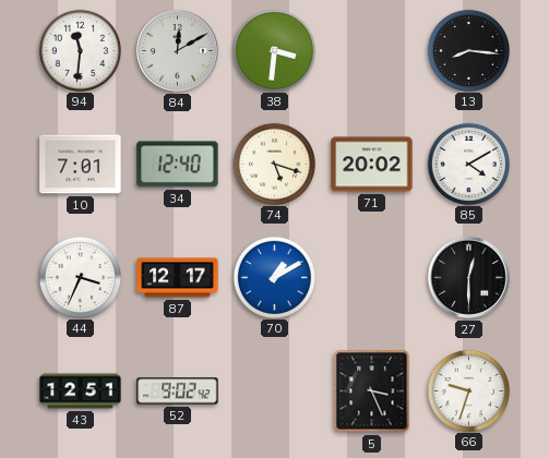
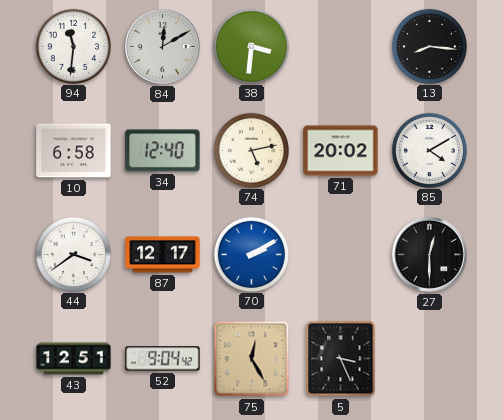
10: 7:01 -> 6:58 (74, 151)
74: 5:18 -> 5:13 (251, 150)
44: 3:34 -> 3:39 (73, 254)
70: 1:10 -> 2:10 (251, 254)
52: 9:02 -> 9:04 (163, 359)
75: none -> 12:25 (252, 359)
66: 9:33 -> none (468, 390)
